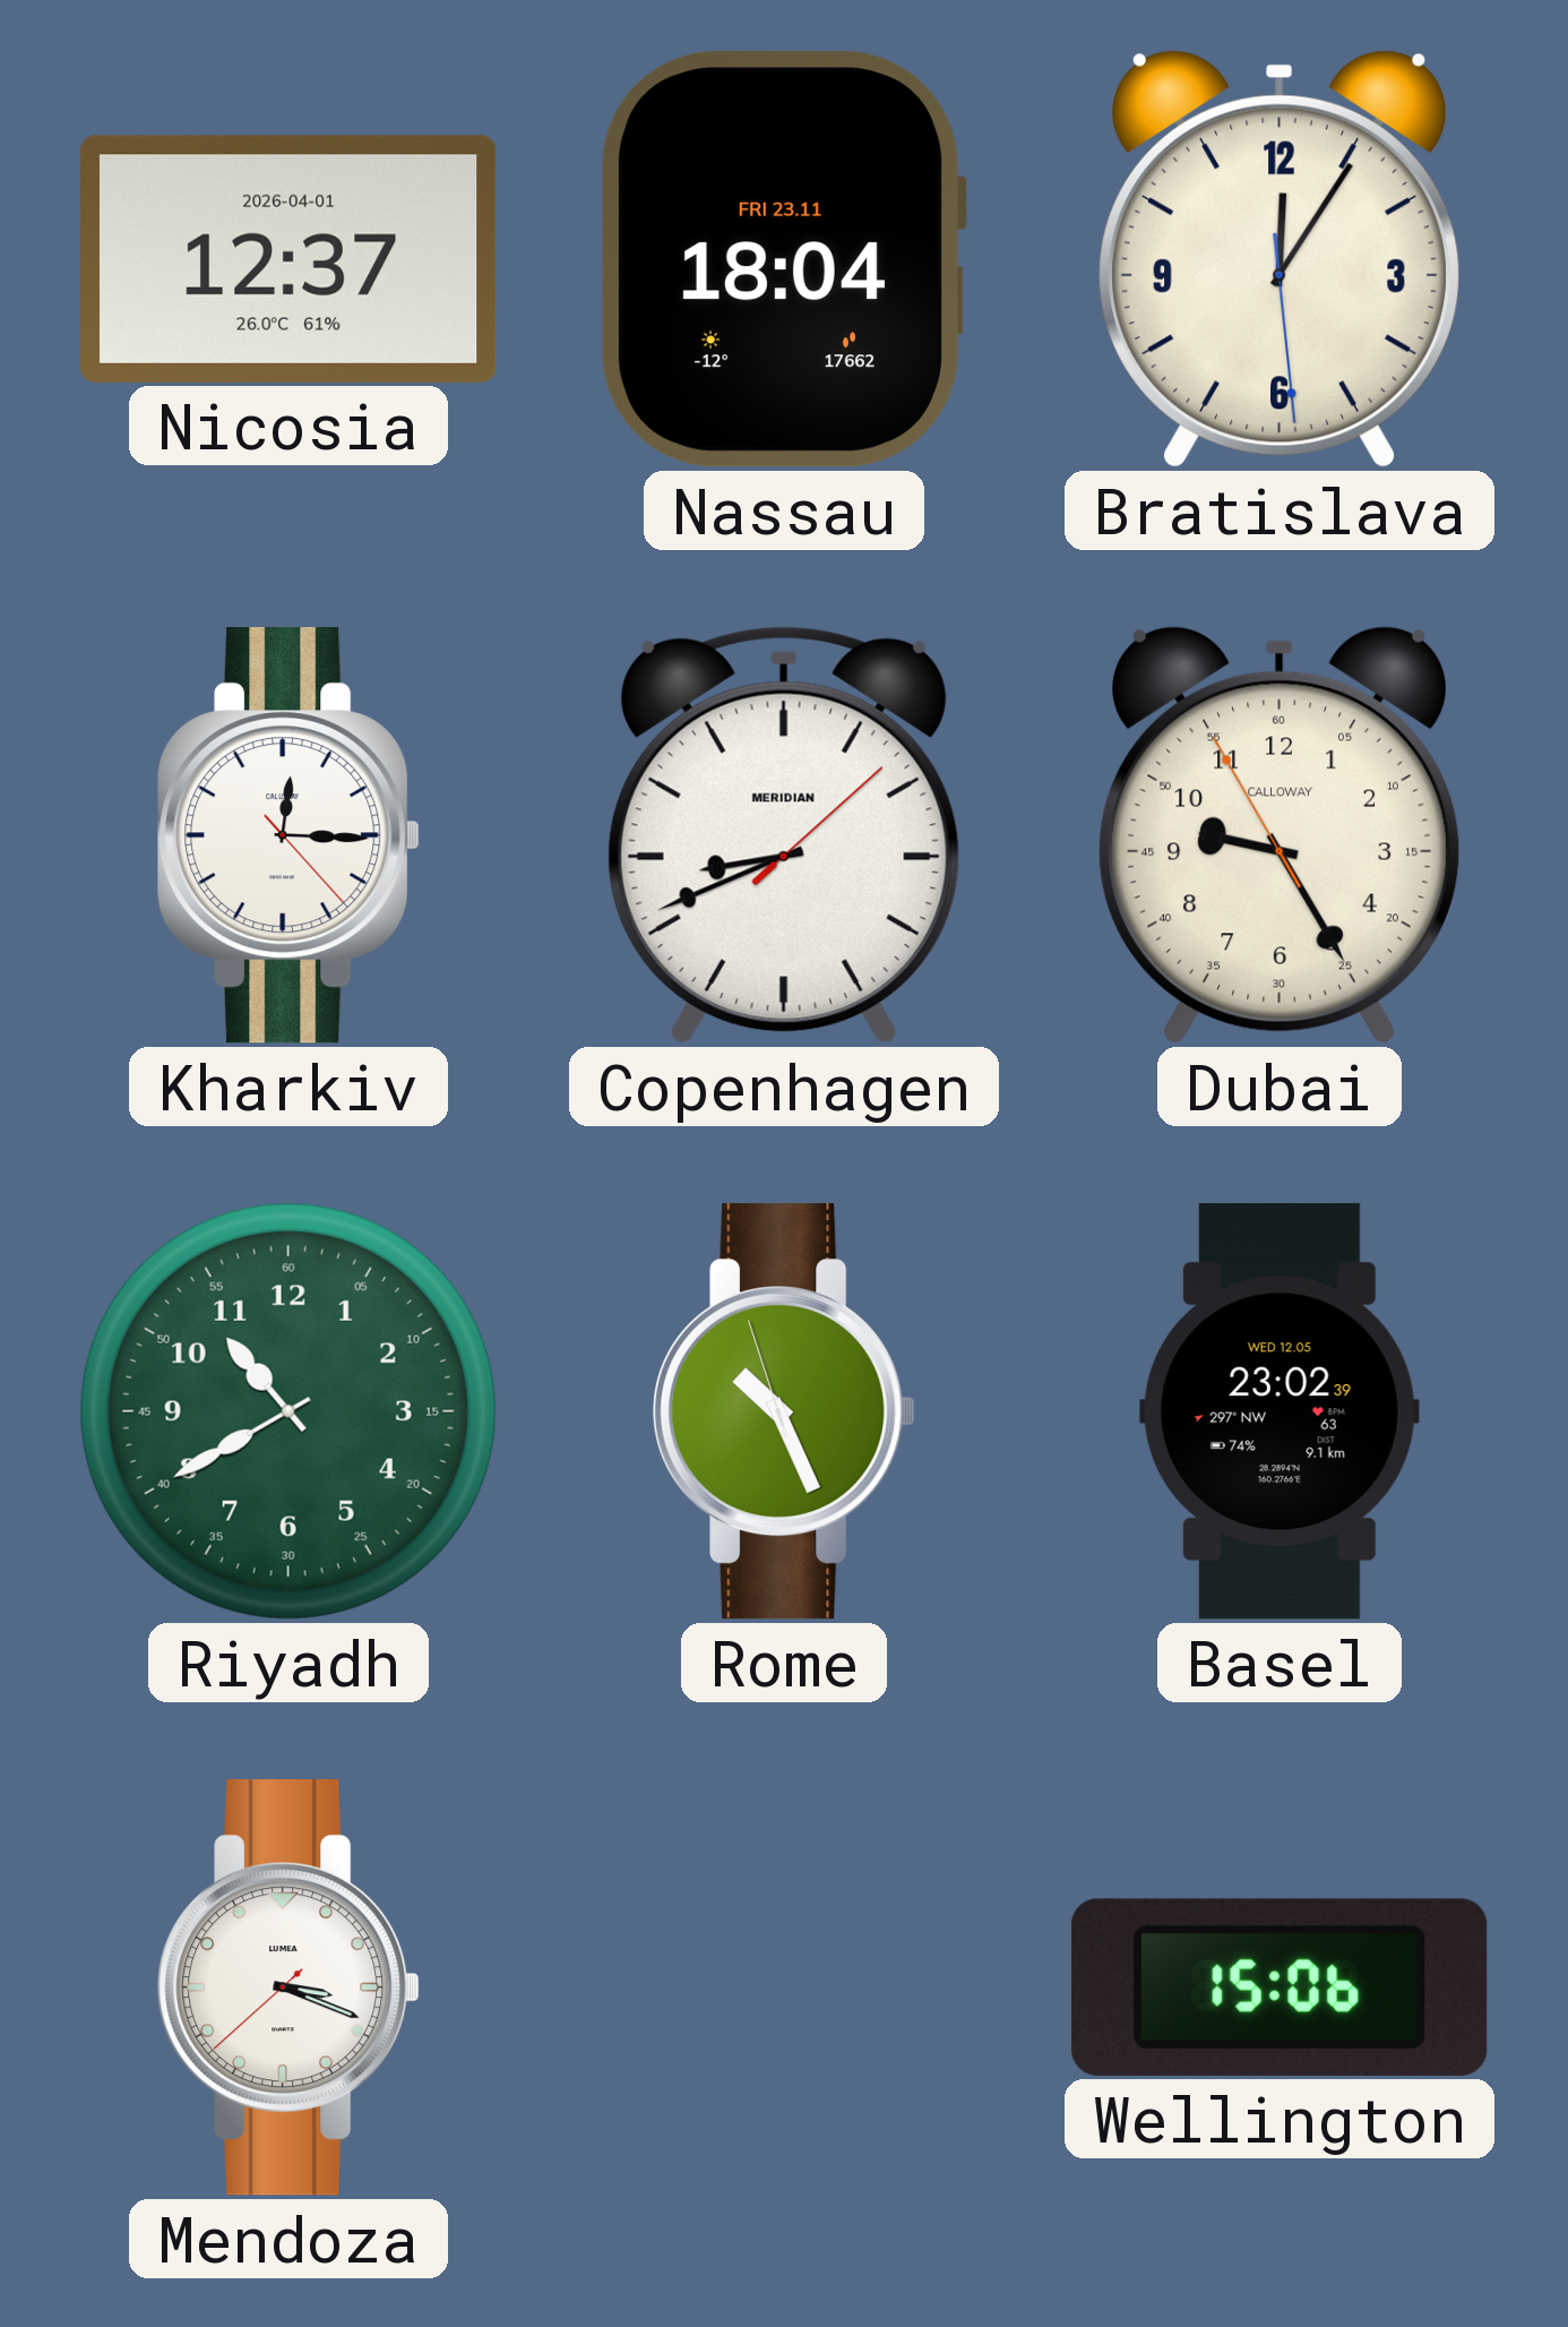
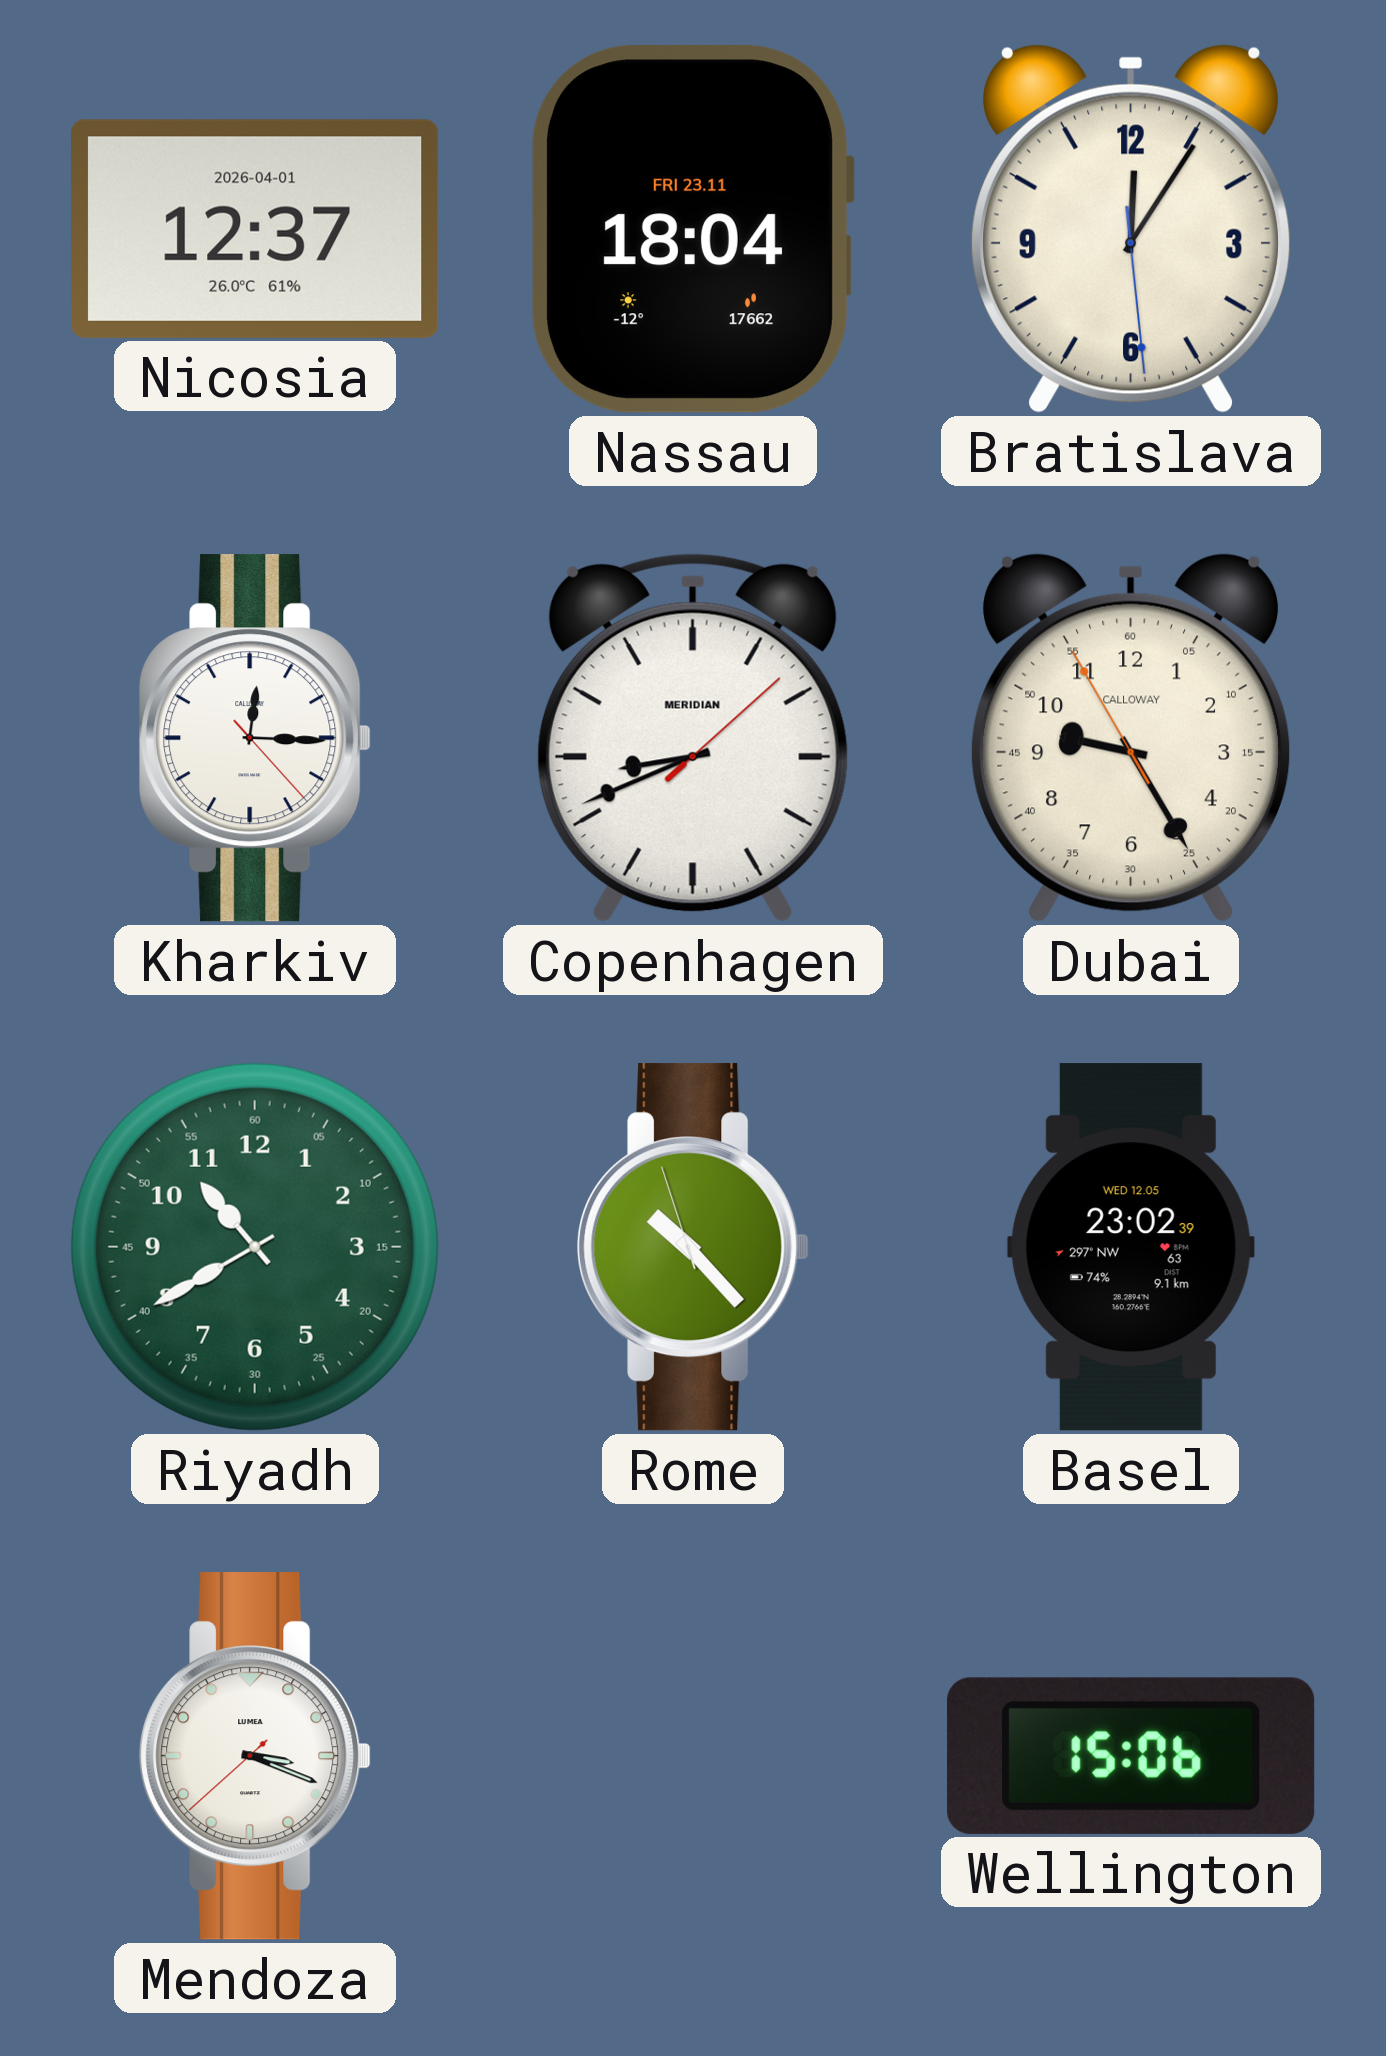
Rome: 10:25 -> 10:22 (693, 1247)
